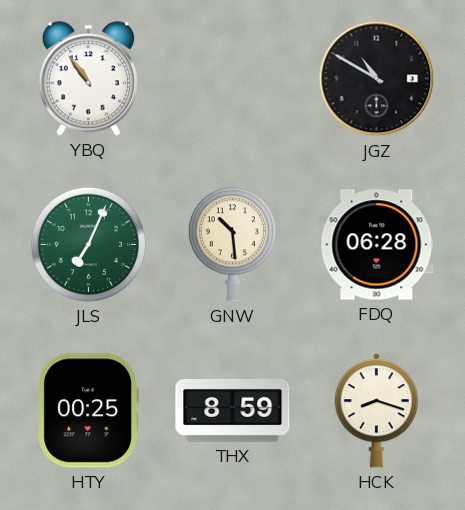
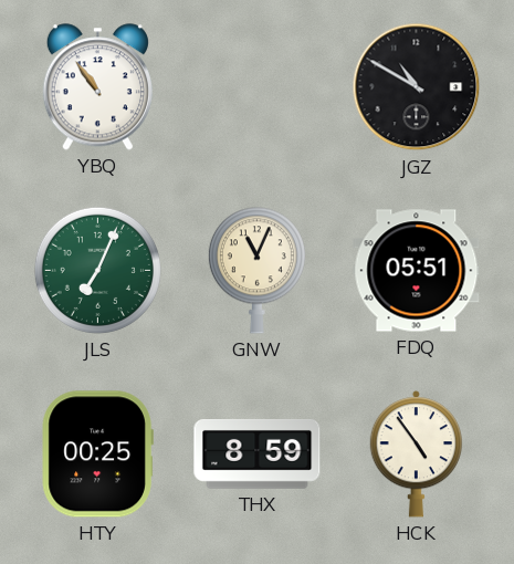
GNW: 10:29 -> 11:04 (256, 271)
FDQ: 06:28 -> 05:51 (417, 271)
HCK: 8:18 -> 4:54 (417, 455)
